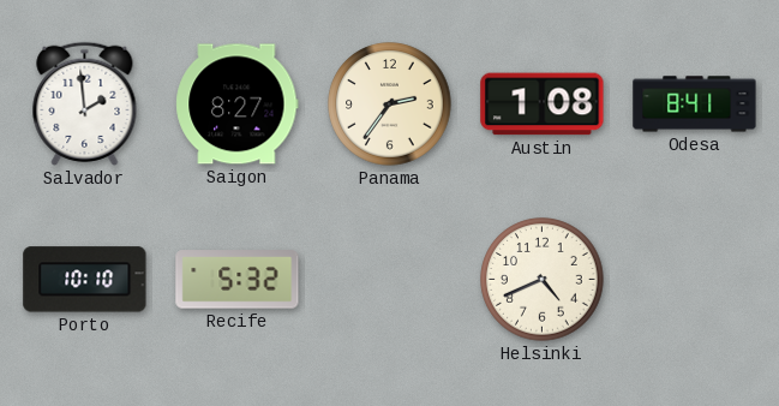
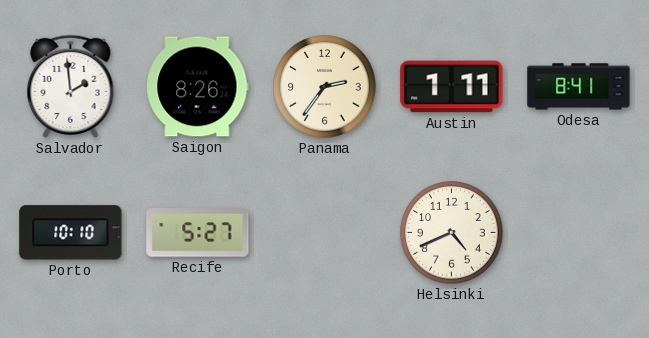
Saigon: 8:27 -> 8:26 (198, 87)
Austin: 1:08 -> 1:11 (452, 87)
Recife: 5:32 -> 5:27 (198, 233)
